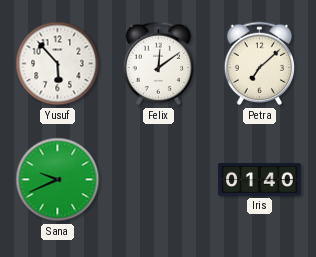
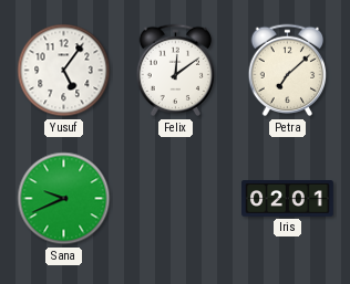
Yusuf: 5:53 -> 5:06 (64, 71)
Iris: 01:40 -> 02:01 (288, 199)
